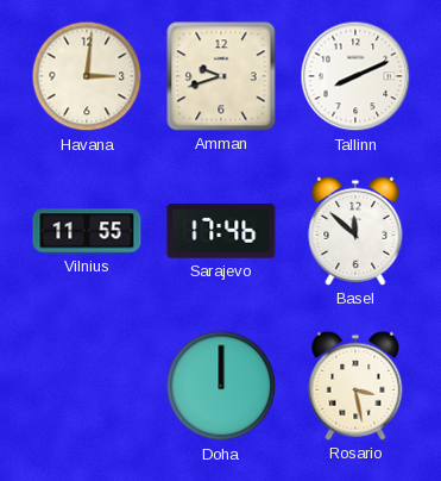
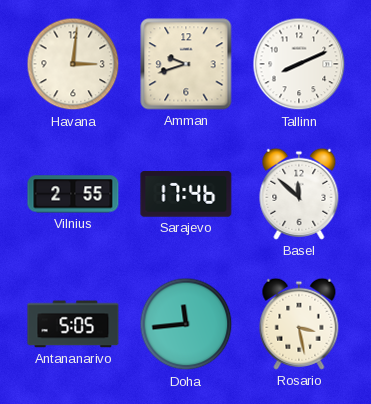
Vilnius: 11:55 -> 2:55 (73, 194)
Antananarivo: none -> 5:05 (73, 324)
Doha: 12:00 -> 11:44 (186, 324)
